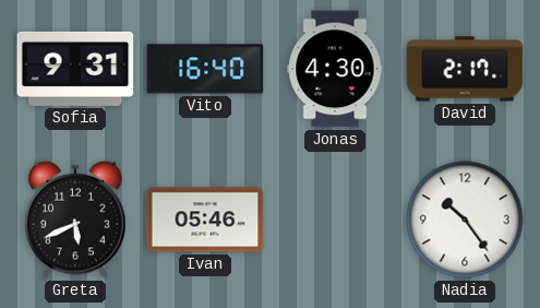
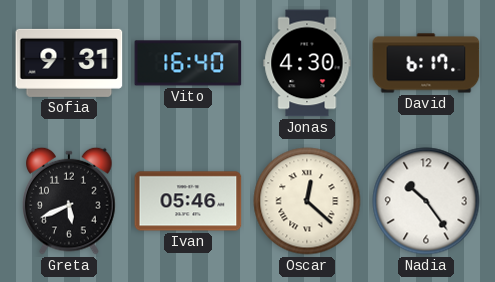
David: 2:17 -> 6:17 (426, 63)
Oscar: none -> 12:22 (307, 201)
